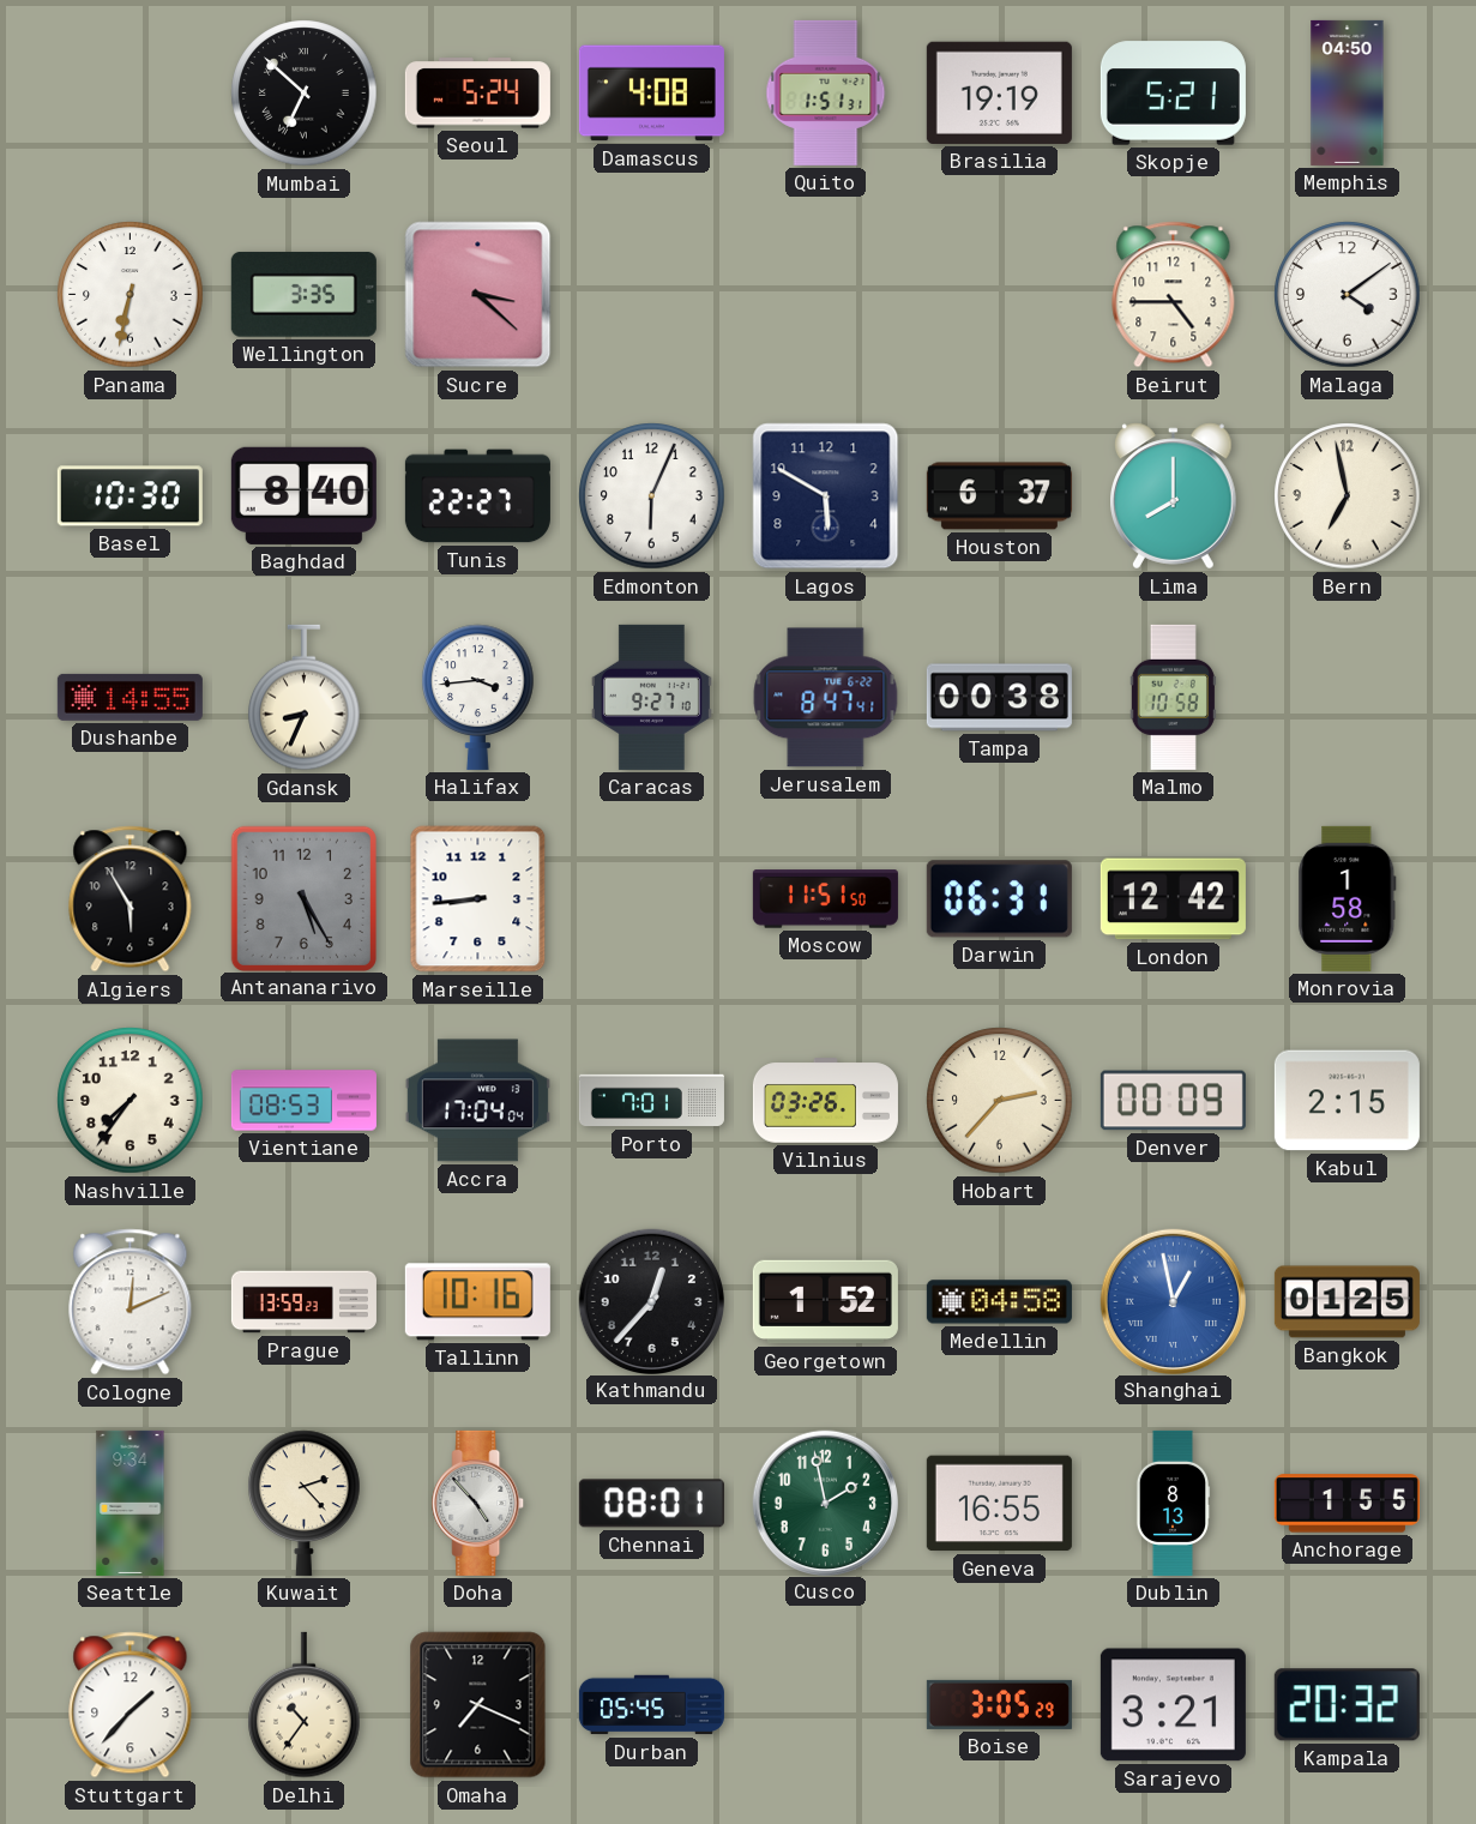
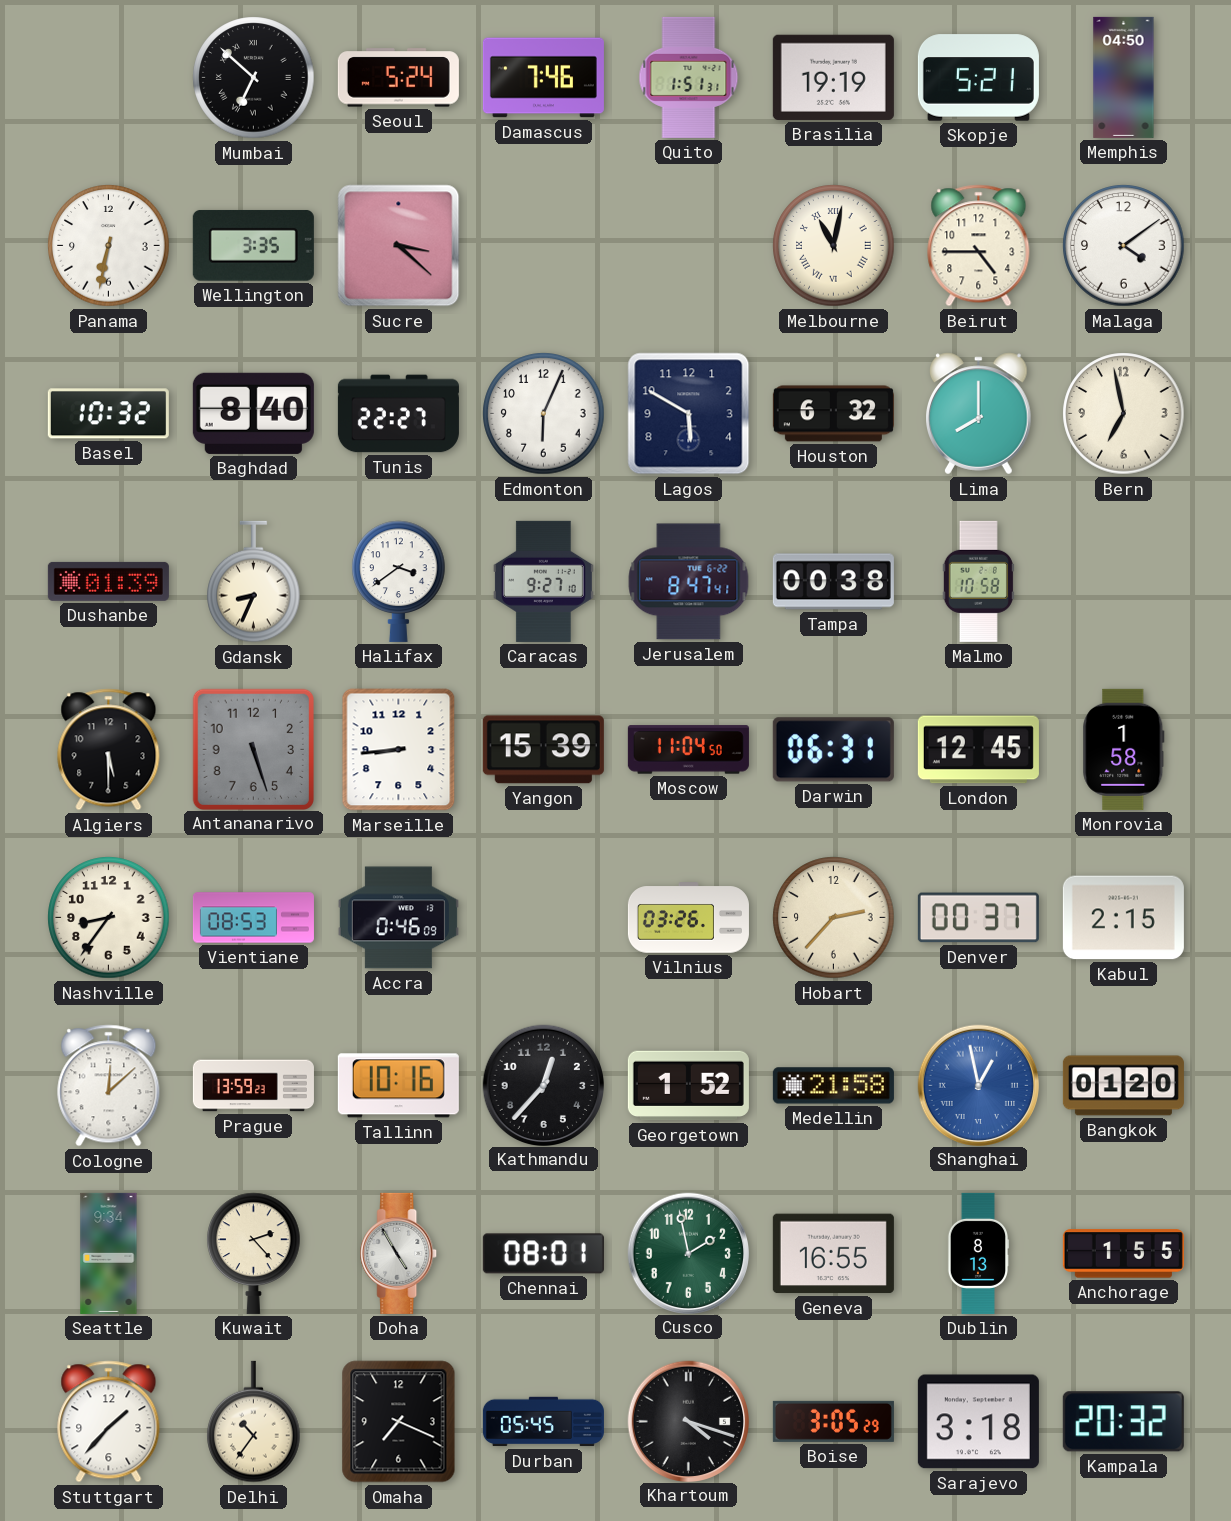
Damascus: 4:08 -> 7:46 (543, 78)
Melbourne: none -> 11:02 (834, 246)
Basel: 10:30 -> 10:32 (108, 414)
Houston: 6:37 -> 6:32 (833, 414)
Dushanbe: 14:55 -> 01:39 (108, 581)
Halifax: 3:44 -> 3:39 (399, 581)
Algiers: 5:55 -> 5:30 (109, 750)
Antananarivo: 5:25 -> 5:27 (253, 749)
Yangon: none -> 15:39 (543, 750)
Moscow: 11:51 -> 11:04 (688, 750)
London: 12:42 -> 12:45 (978, 750)
Nashville: 7:36 -> 8:36 (109, 918)
Accra: 17:04 -> 0:46 (398, 918)
Porto: 7:01 -> none (651, 1101)
Denver: 00:09 -> 00:37 (978, 918)
Cologne: 12:11 -> 12:08 (109, 1086)
Medellin: 04:58 -> 21:58 (833, 1086)
Bangkok: 01:25 -> 01:20 (1123, 1086)
Doha: 4:53 -> 4:55 (399, 1253)
Khartoum: none -> 4:18 (688, 1421)
Sarajevo: 3:21 -> 3:18 (978, 1422)
